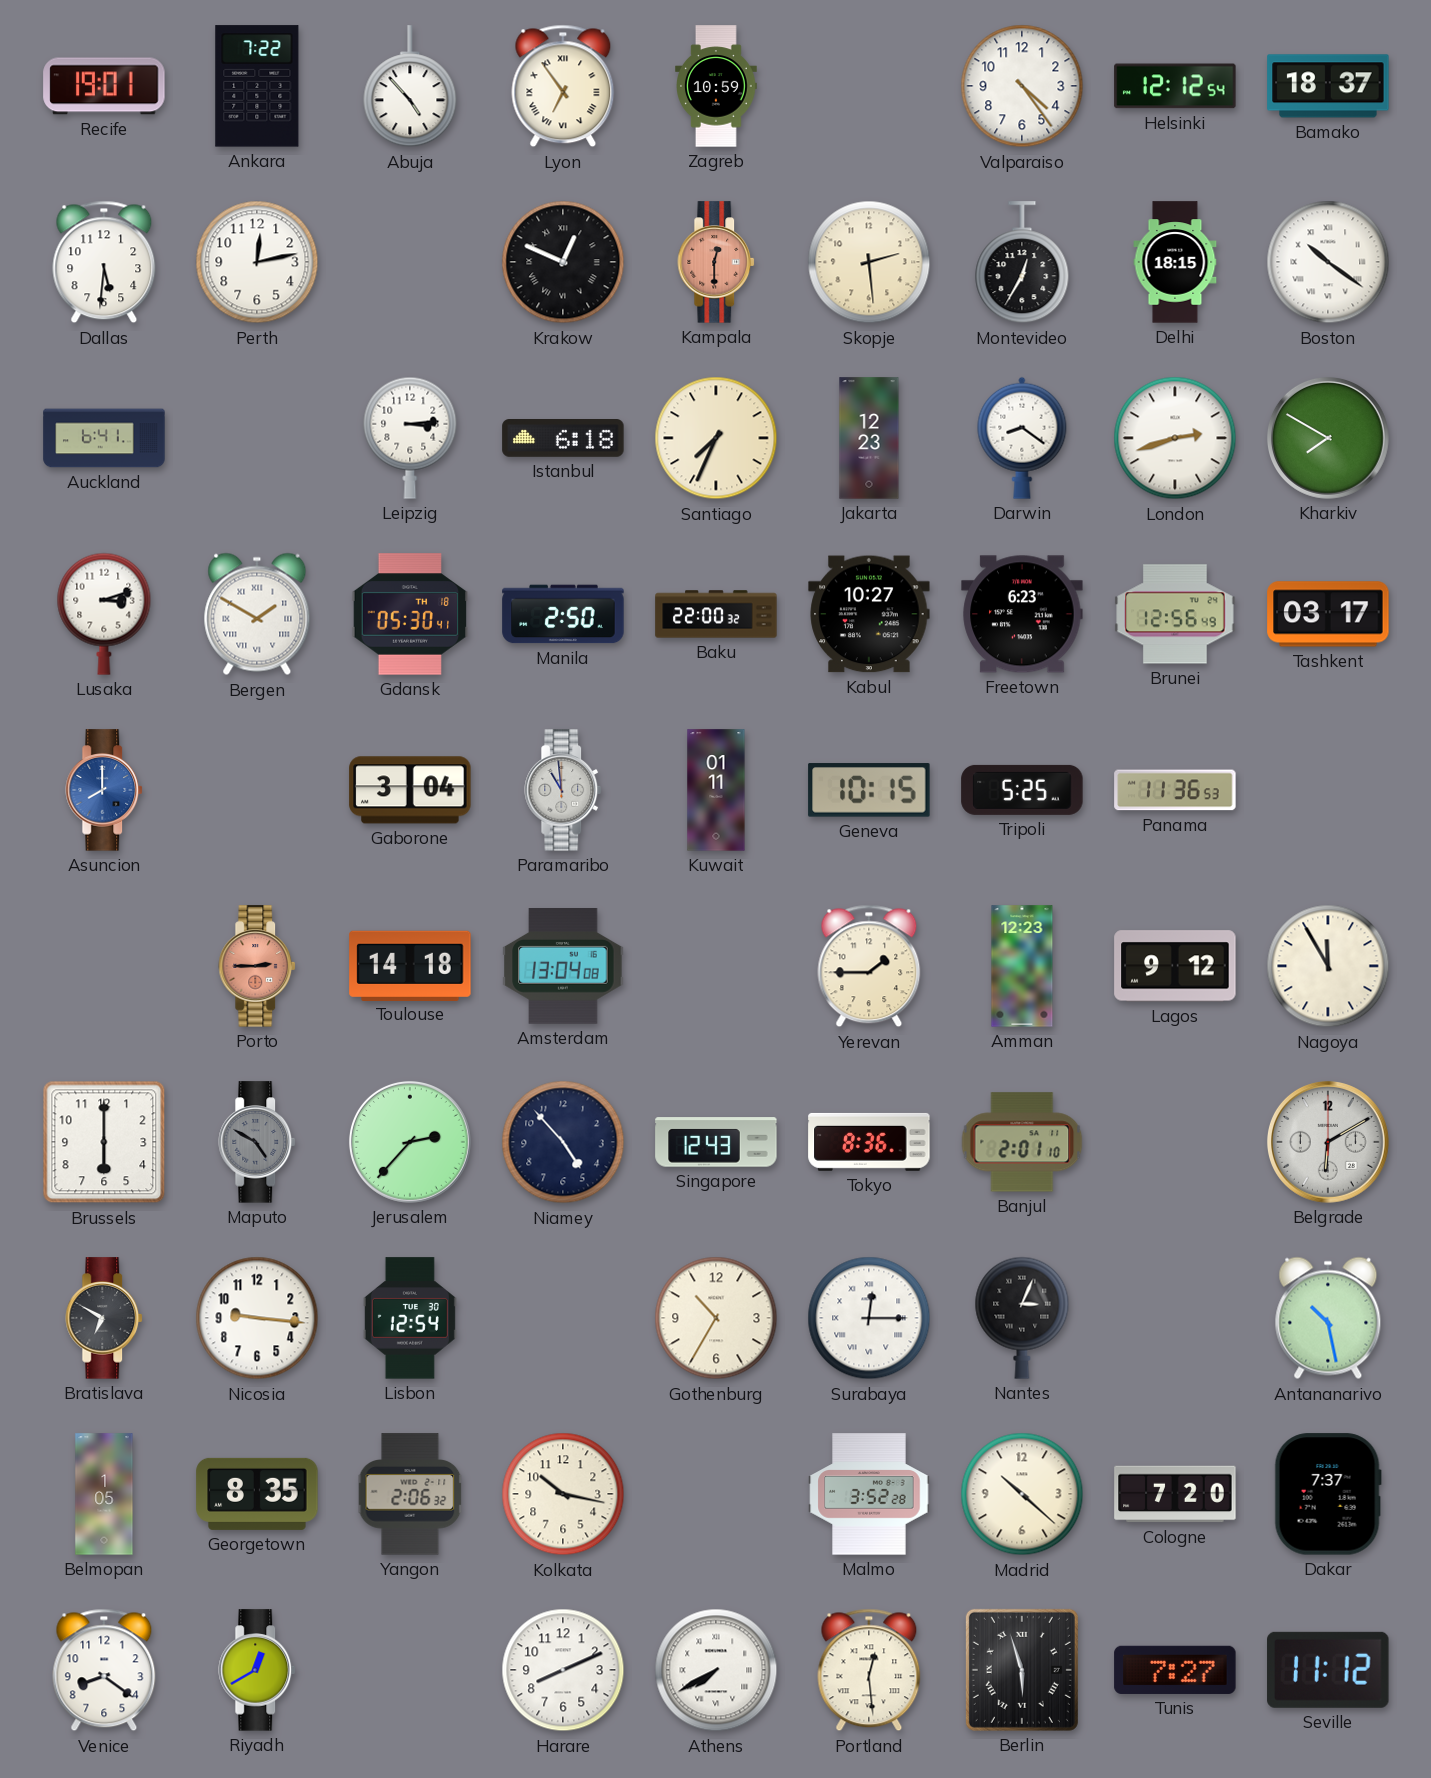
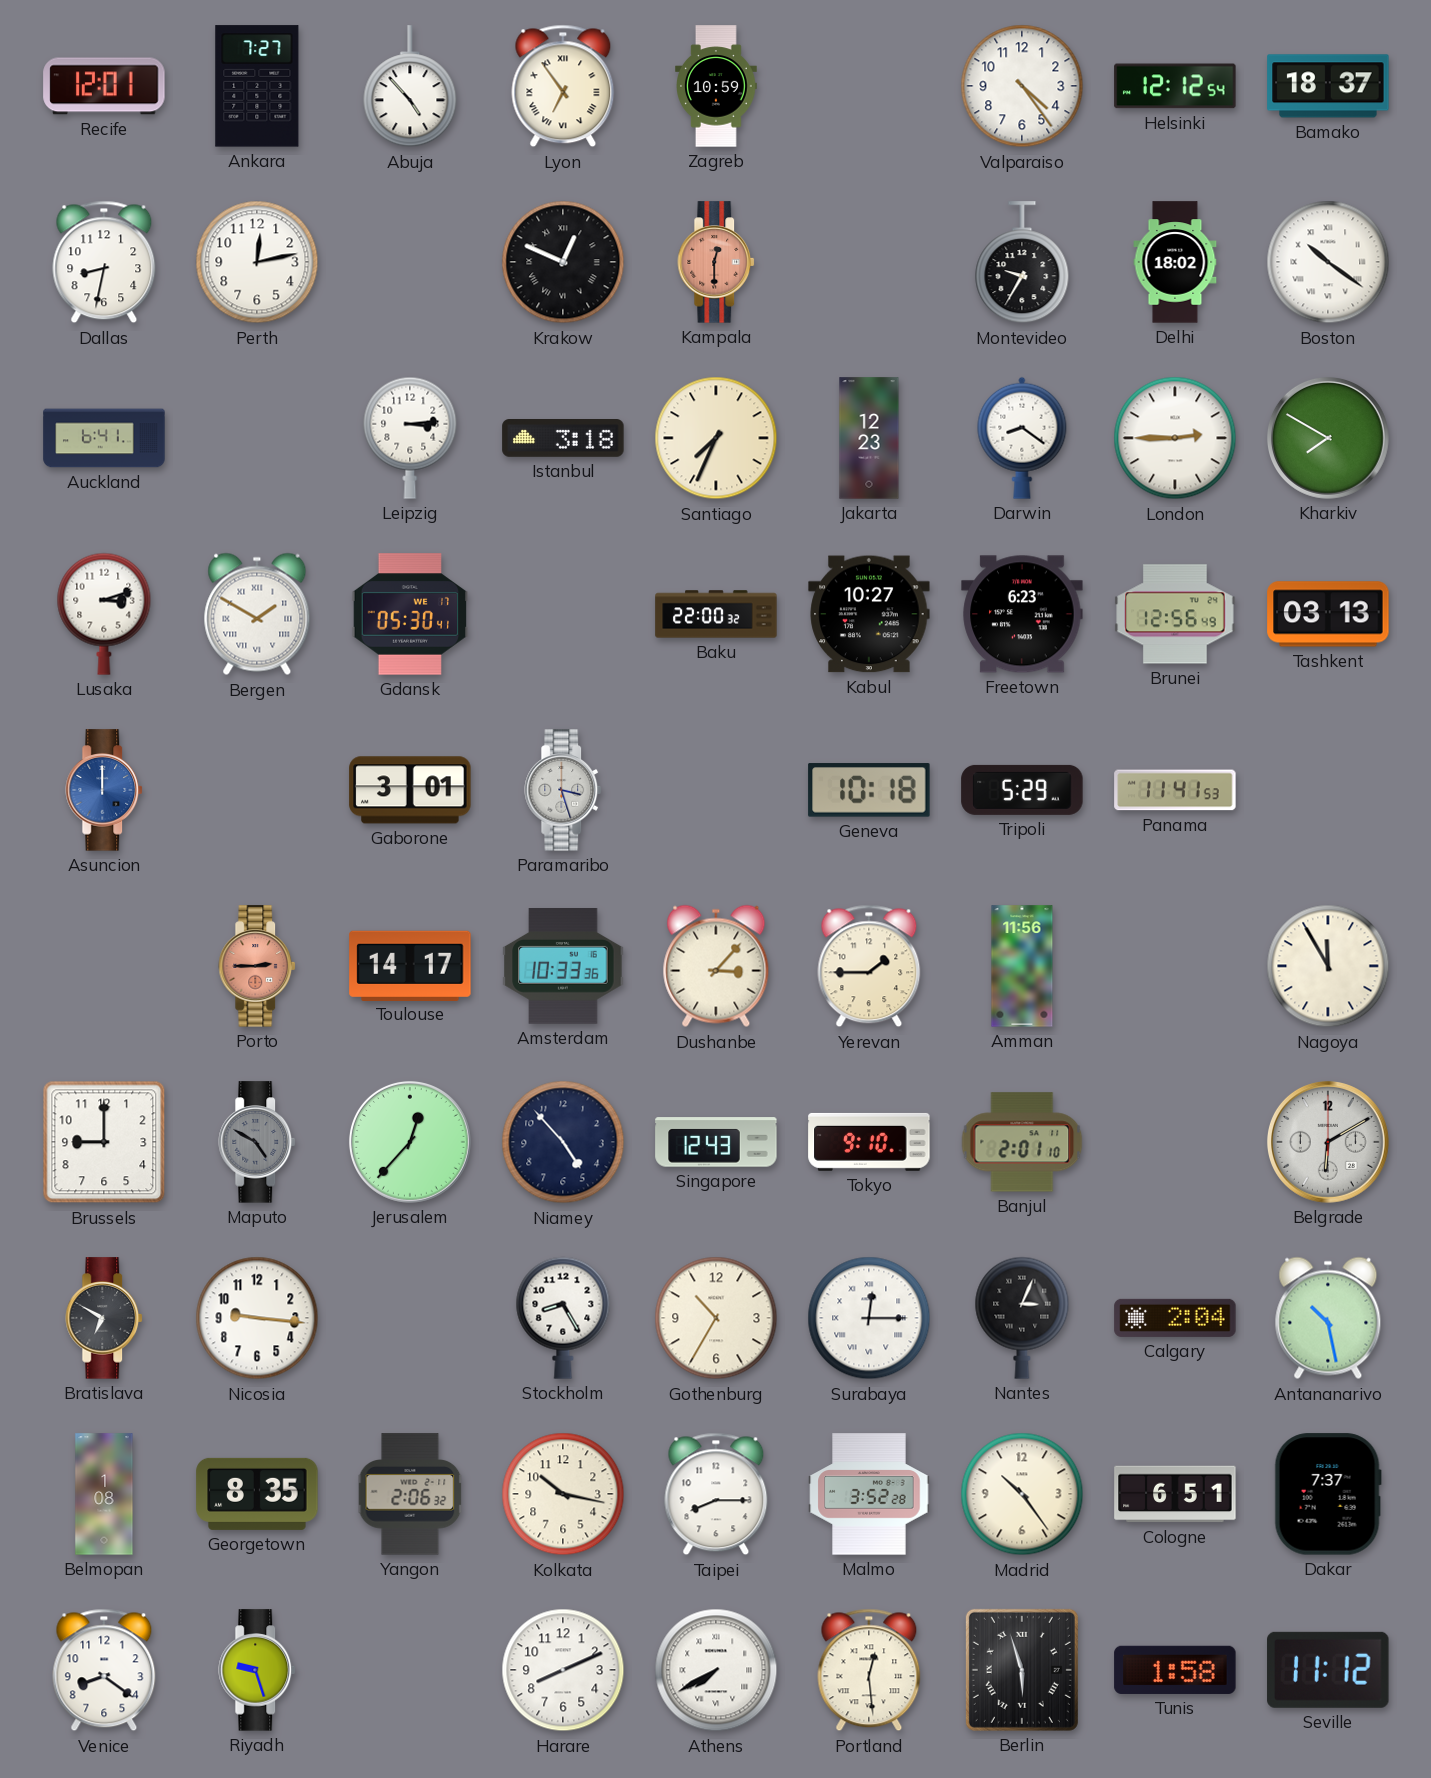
Recife: 19:01 -> 12:01 (104, 86)
Ankara: 7:22 -> 7:27 (257, 86)
Dallas: 5:31 -> 8:32 (104, 262)
Skopje: 2:29 -> none (869, 262)
Montevideo: 12:35 -> 9:35 (1022, 263)
Delhi: 18:15 -> 18:02 (1175, 262)
Istanbul: 6:18 -> 3:18 (563, 439)
London: 2:42 -> 2:45 (1175, 438)
Gdansk date: TH 18 -> WE 17 (410, 614)
Manila: 2:50 -> none (563, 614)
Tashkent: 03:17 -> 03:13 (1328, 614)
Asuncion: 8:00 -> 12:00 (105, 790)
Gaborone: 3:04 -> 3:01 (410, 790)
Paramaribo: 10:59 -> 3:27 (564, 790)
Kuwait: 01:11 -> none (716, 790)
Geneva: 10:15 -> 10:18 (869, 790)
Tripoli: 5:25 -> 5:29 (1022, 790)
Panama: 11:36 -> 11:41 (1175, 790)
Toulouse: 14:18 -> 14:17 (410, 965)
Amsterdam: 13:04 -> 10:33 (563, 967)
Dushanbe: none -> 3:07 (716, 966)
Amman: 12:23 -> 11:56 (1022, 966)
Lagos: 9:12 -> none (1175, 966)
Brussels: 6:00 -> 9:00 (104, 1142)
Jerusalem: 2:37 -> 12:37 (410, 1142)
Tokyo: 8:36 -> 9:10 (869, 1142)
Lisbon: 12:54 -> none (410, 1318)
Stockholm: none -> 8:25 (563, 1318)
Calgary: none -> 2:04 (1175, 1318)
Belmopan: 1:05 -> 1:08 (104, 1494)
Taipei: none -> 8:15 (716, 1494)
Madrid: 10:22 -> 10:24 (1022, 1494)
Cologne: 7:20 -> 6:51 (1175, 1494)
Riyadh: 12:40 -> 9:27 (258, 1670)
Tunis: 7:27 -> 1:58 (1175, 1670)
